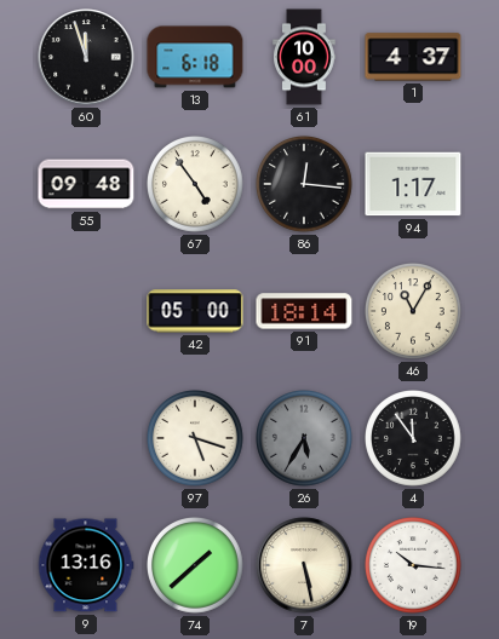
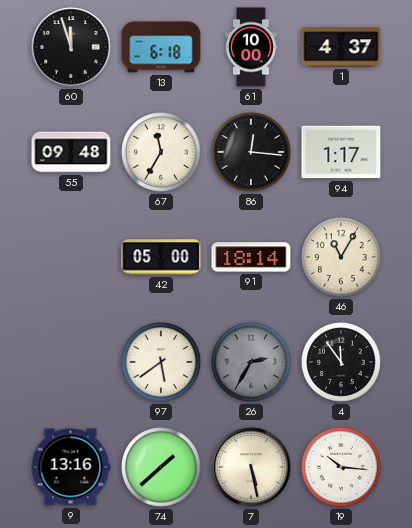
67: 4:54 -> 11:35 (162, 153)
97: 5:18 -> 5:39 (162, 363)
26: 5:35 -> 2:35 (252, 363)
